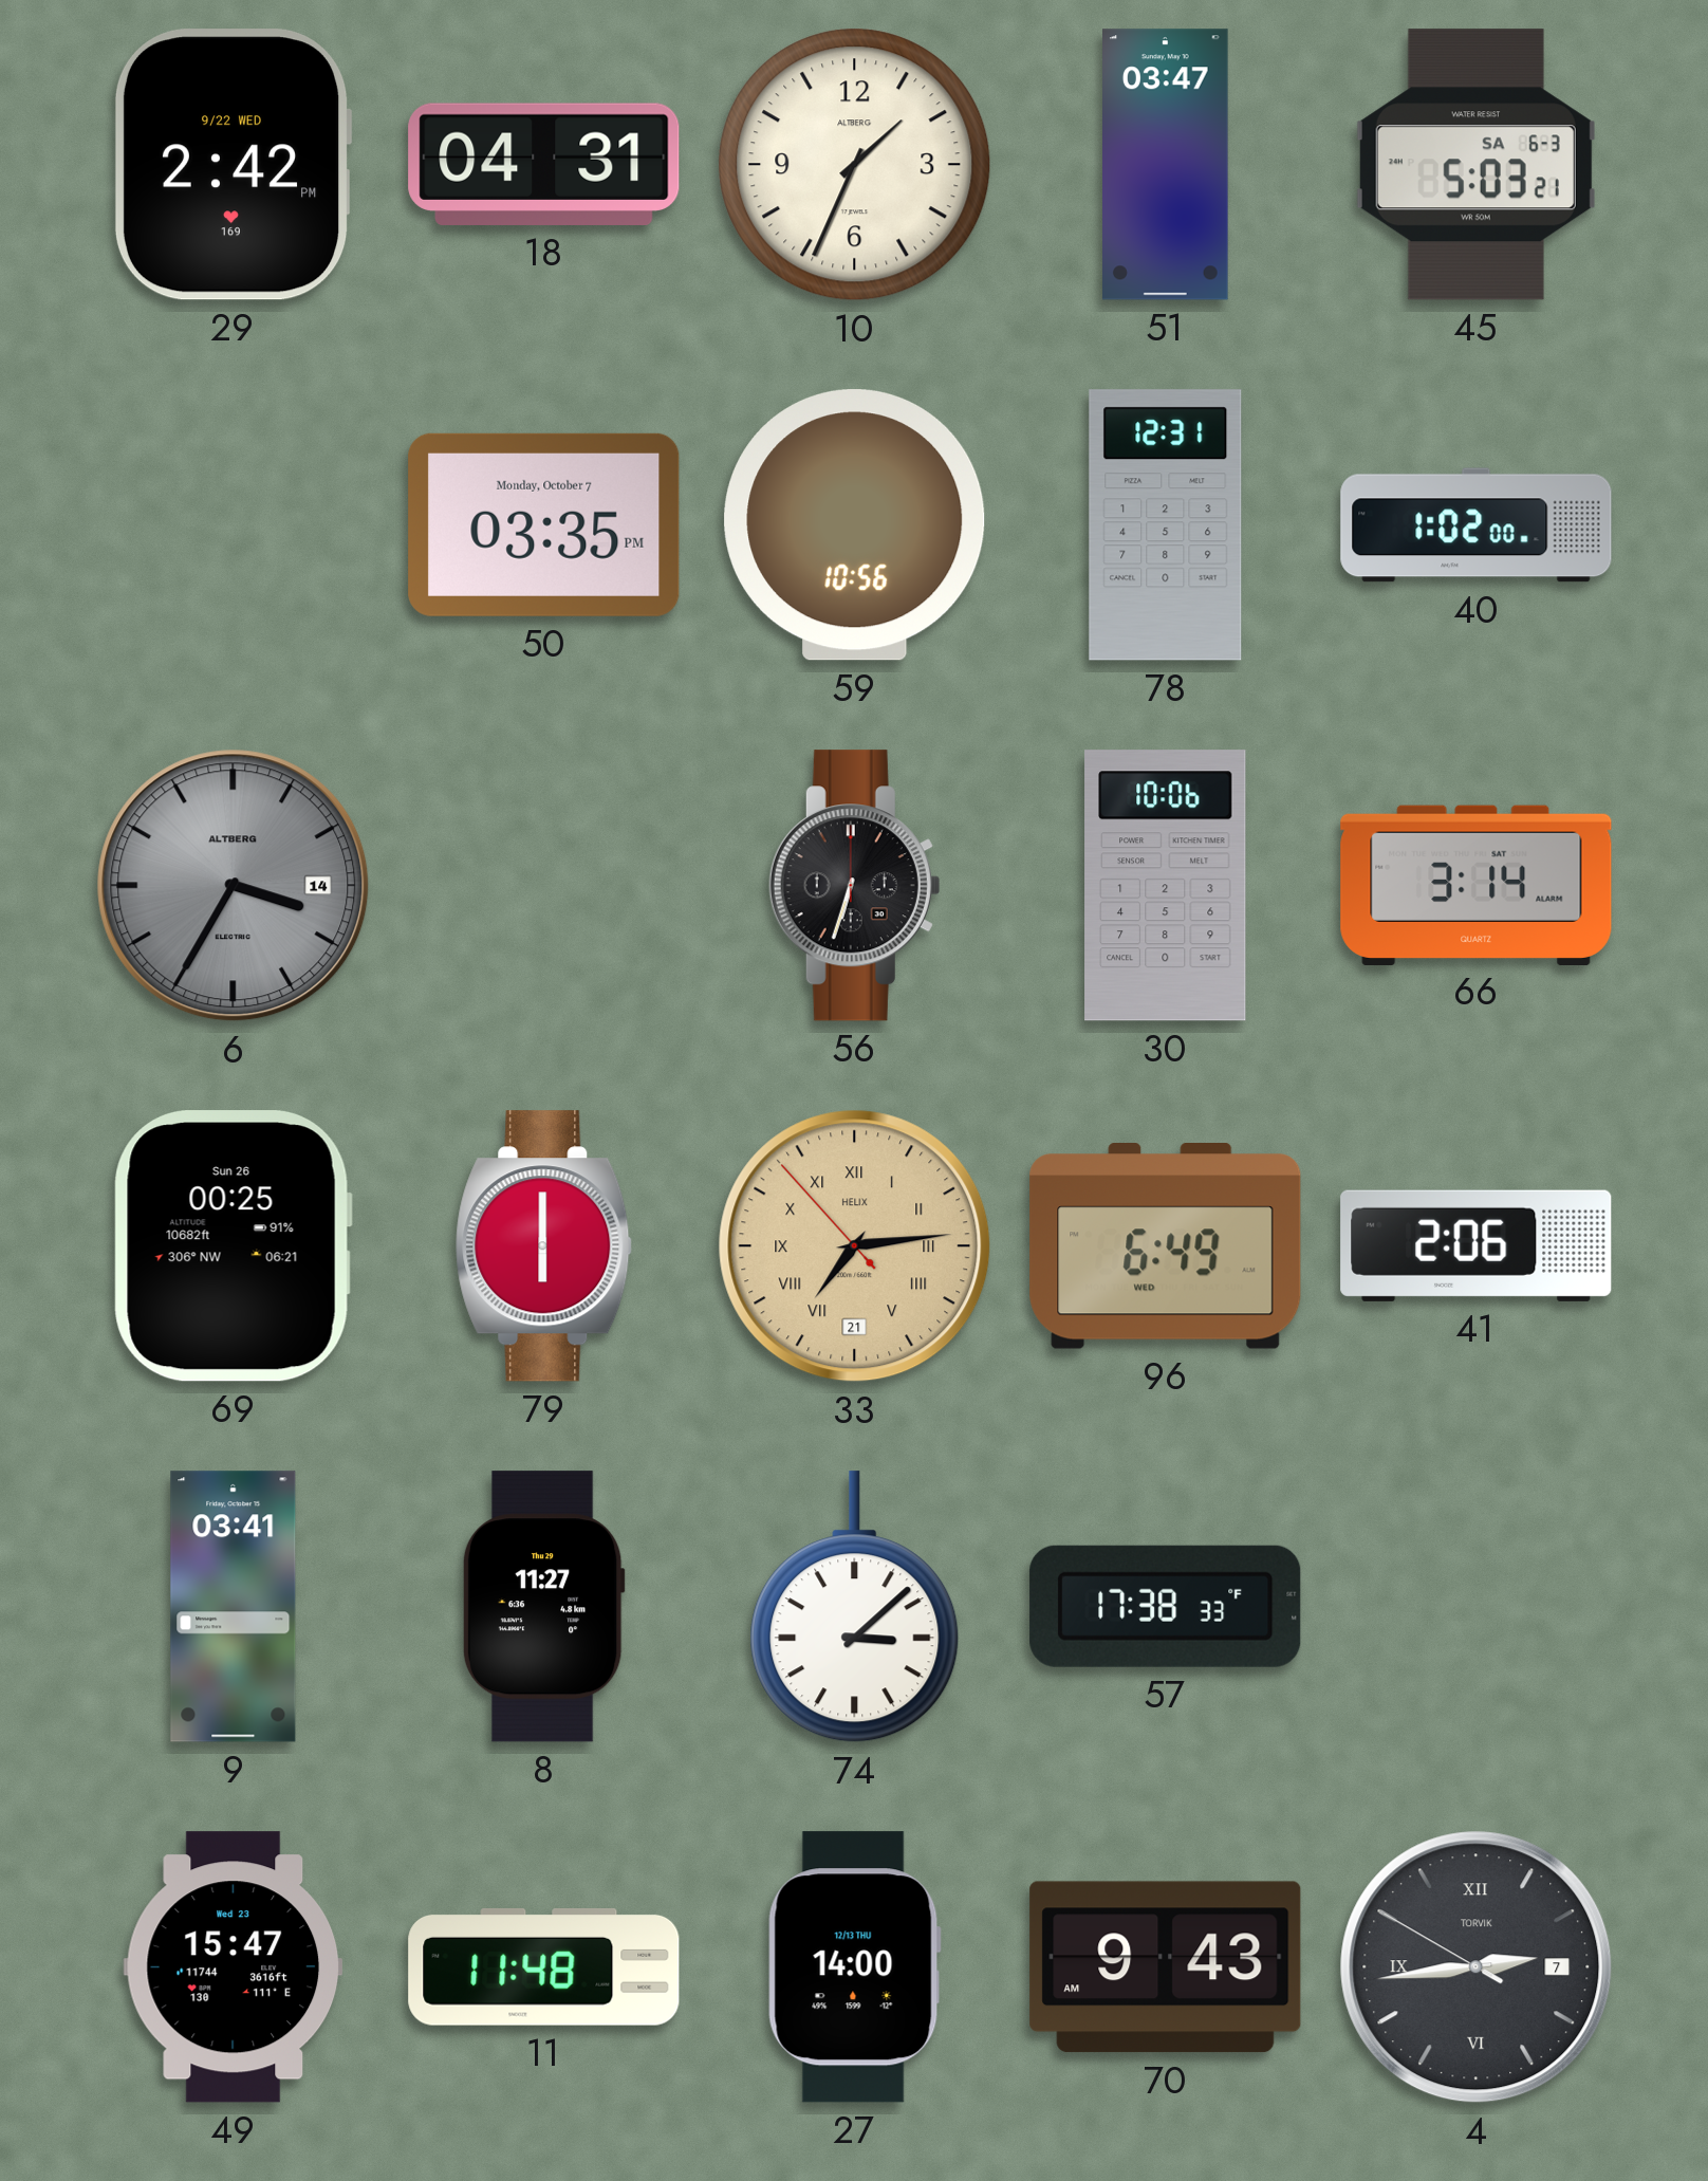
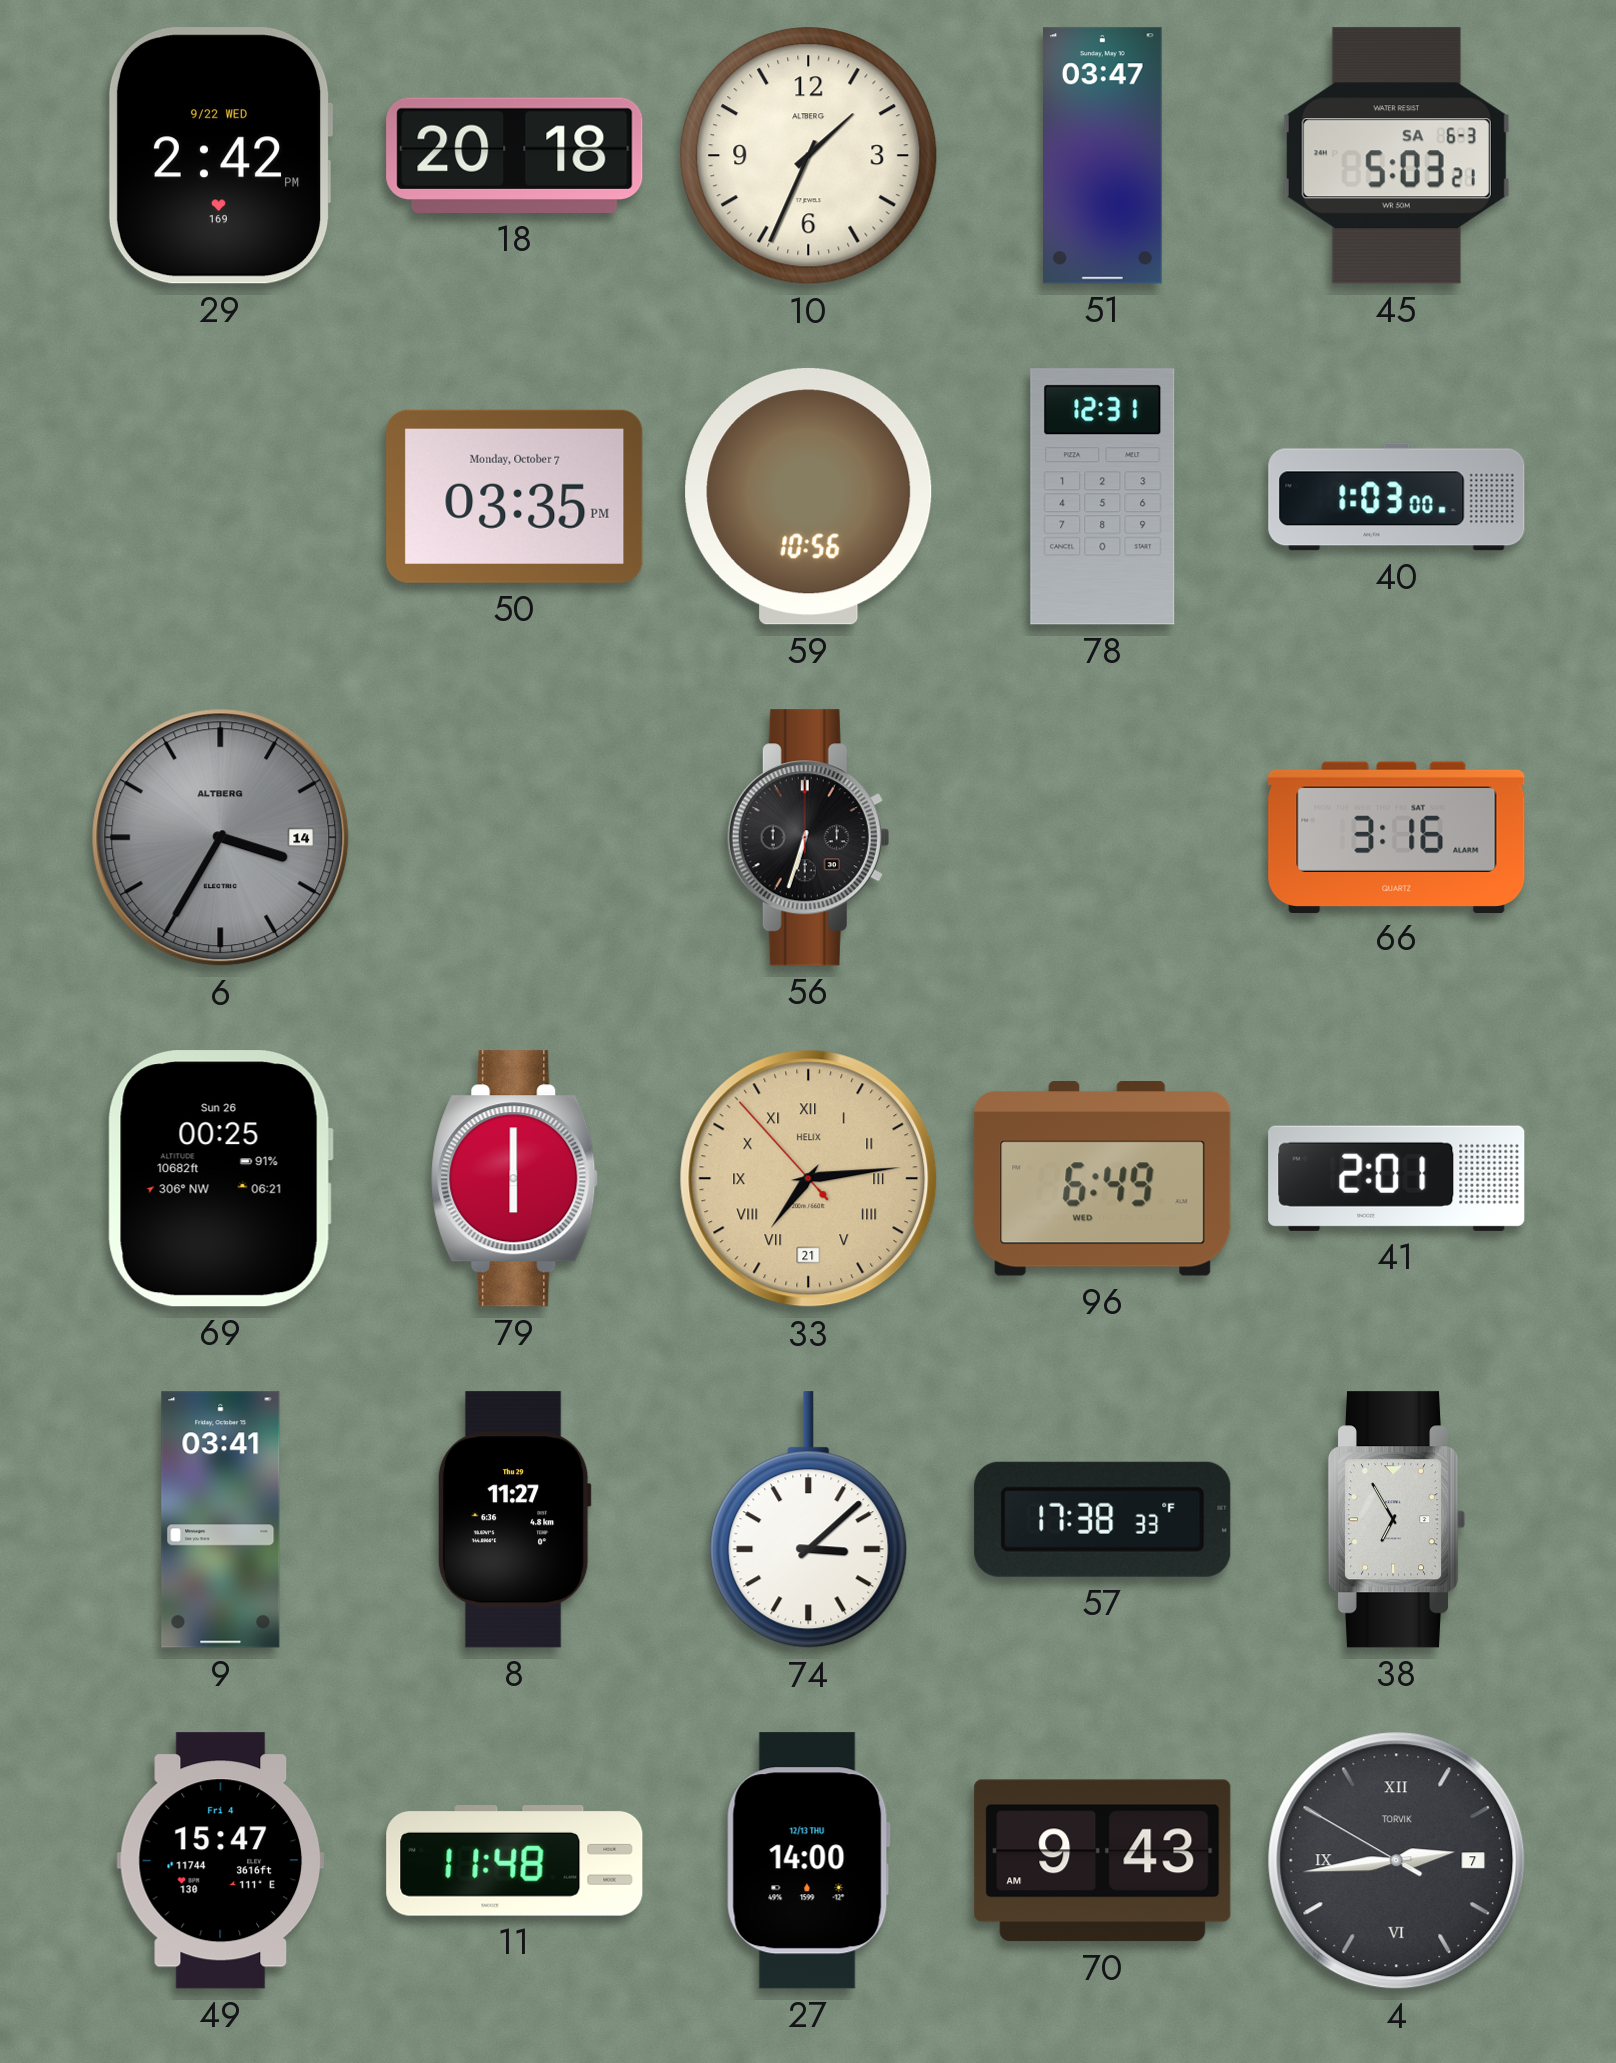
18: 04:31 -> 20:18 (515, 155)
40: 1:02 -> 1:03 (1397, 497)
30: 10:06 -> none (1166, 886)
66: 3:14 -> 3:16 (1397, 837)
41: 2:06 -> 2:01 (1397, 1178)
38: none -> 6:55 (1397, 1520)
49 date: Wed 23 -> Fri 4 (221, 1861)
